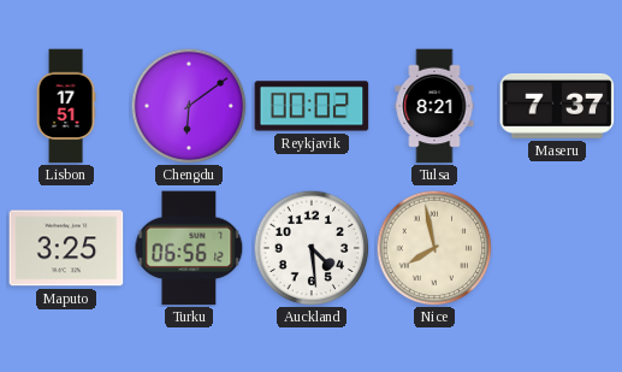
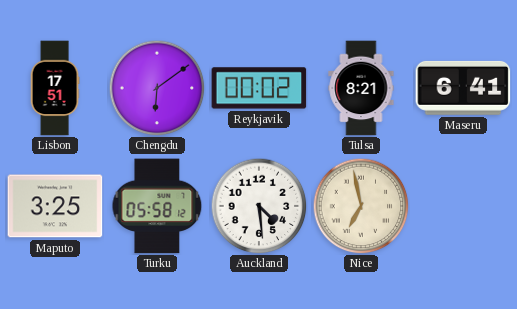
Maseru: 7:37 -> 6:41 (463, 88)
Turku: 06:56 -> 05:58 (157, 206)
Nice: 7:58 -> 6:58 (361, 206)
